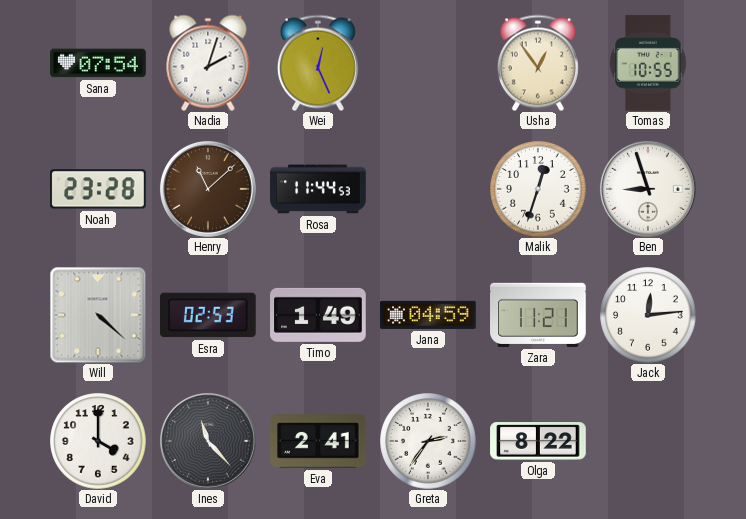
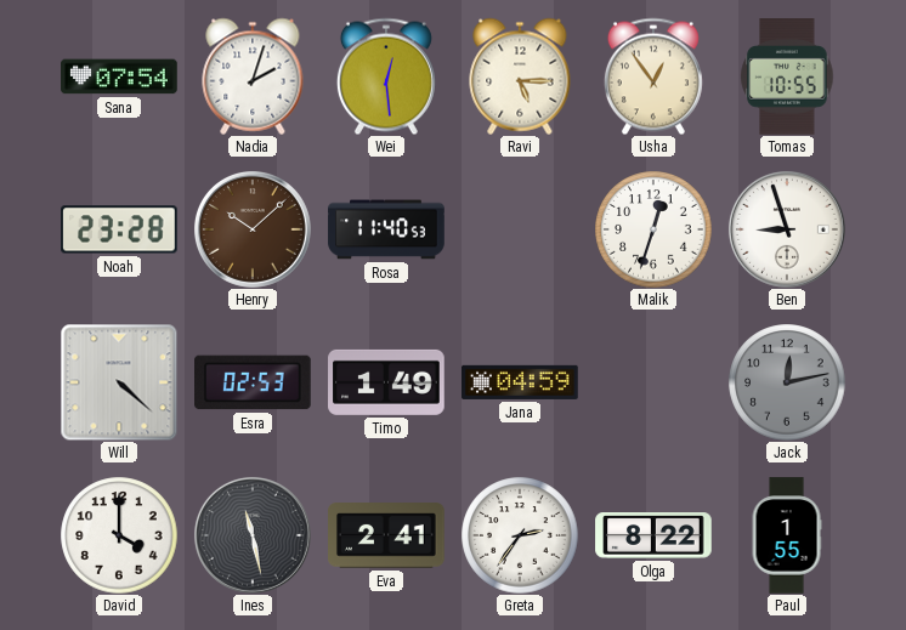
Wei: 12:26 -> 12:29 (386, 76)
Ravi: none -> 5:15 (520, 76)
Henry: 11:08 -> 10:08 (253, 229)
Rosa: 11:44 -> 11:40 (386, 229)
Zara: 11:21 -> none (538, 315)
Jack: 12:14 -> 12:13 (787, 382)
Jack dial: white -> grey (787, 382)
Ines: 11:23 -> 11:28 (253, 535)
Paul: none -> 1:55 (787, 535)
